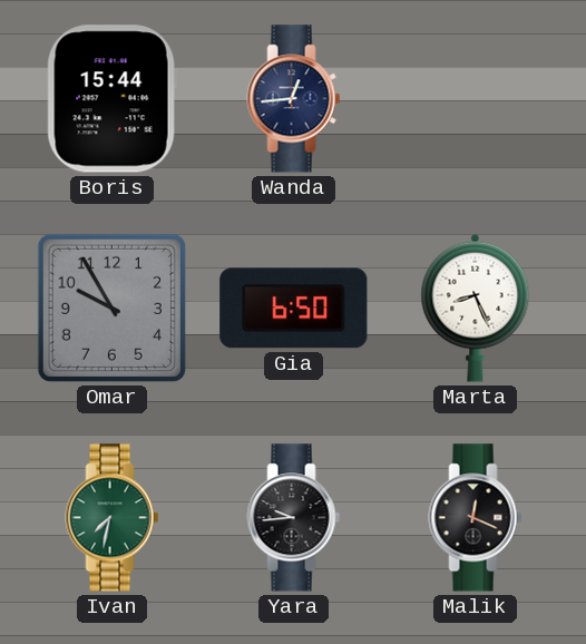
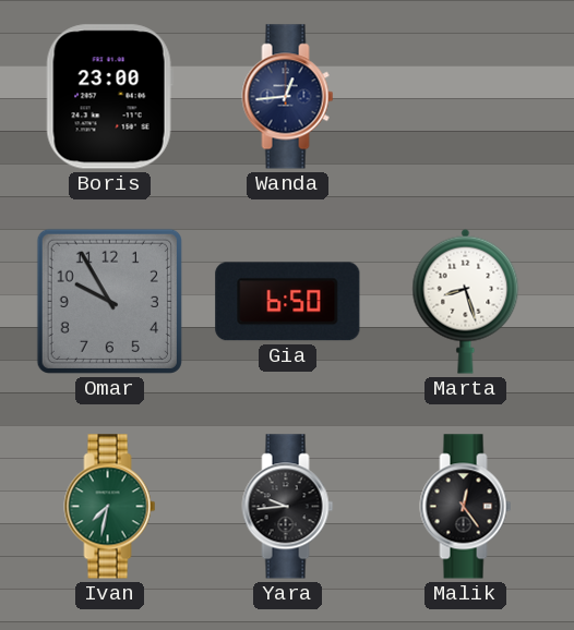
Boris: 15:44 -> 23:00 (109, 97)
Marta: 8:26 -> 8:27 (466, 301)
Malik: 12:19 -> 12:24 (466, 507)
